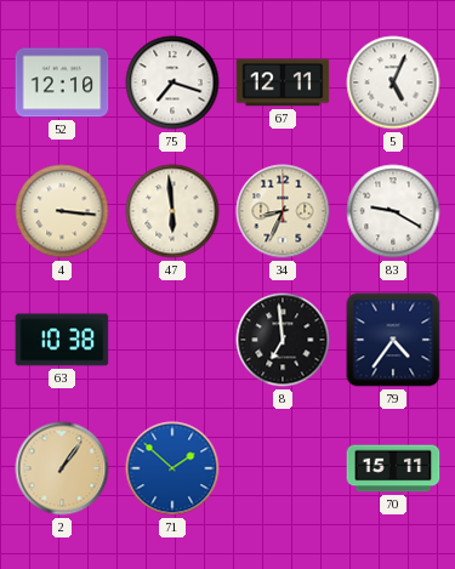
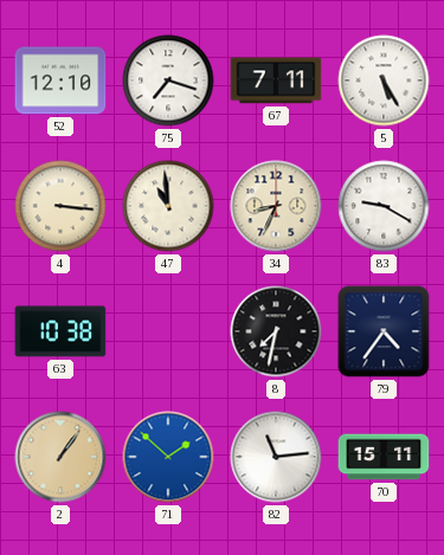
67: 12:11 -> 7:11 (276, 80)
5: 5:04 -> 5:25 (384, 80)
47: 5:59 -> 10:59 (168, 206)
8: 6:59 -> 7:32 (276, 331)
82: none -> 11:14 (276, 457)
